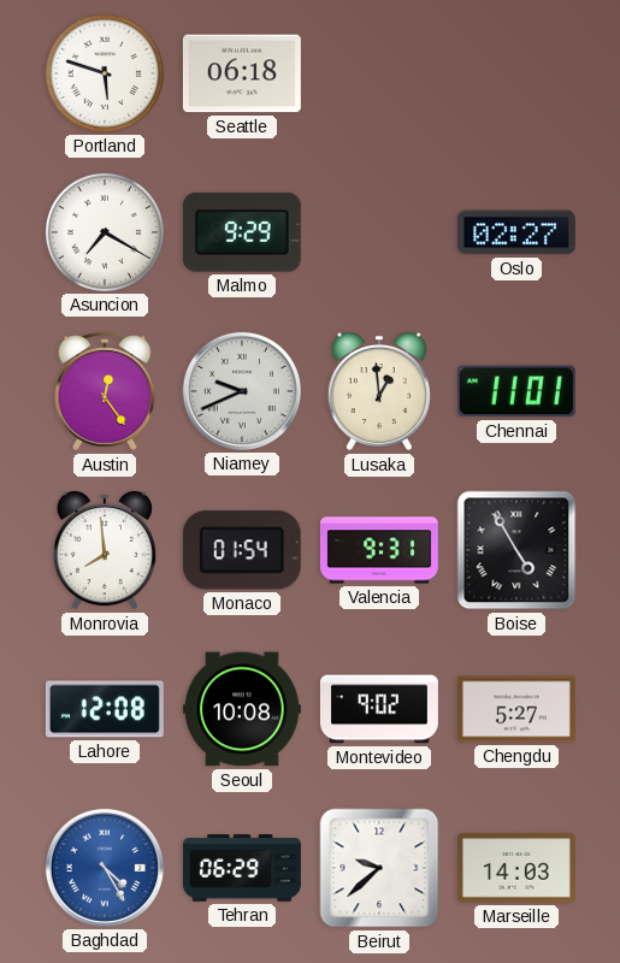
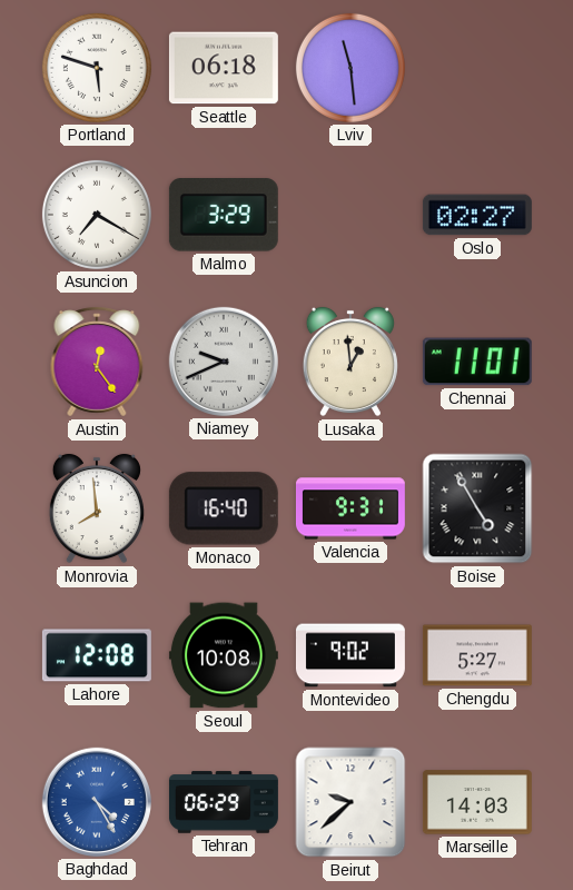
Lviv: none -> 11:29 (350, 68)
Malmo: 9:29 -> 3:29 (224, 215)
Monaco: 01:54 -> 16:40 (224, 508)
